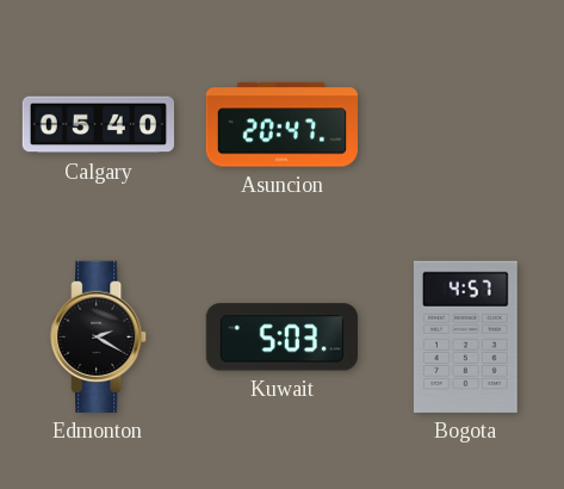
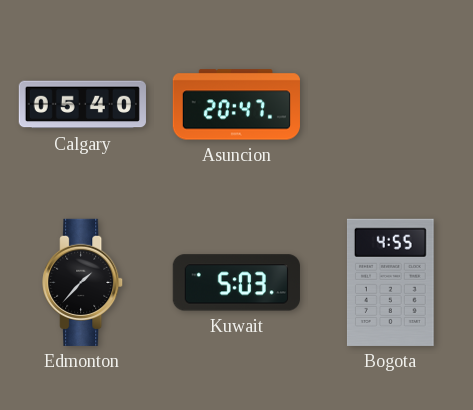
Edmonton: 2:20 -> 1:37 (83, 282)
Bogota: 4:57 -> 4:55 (390, 282)
